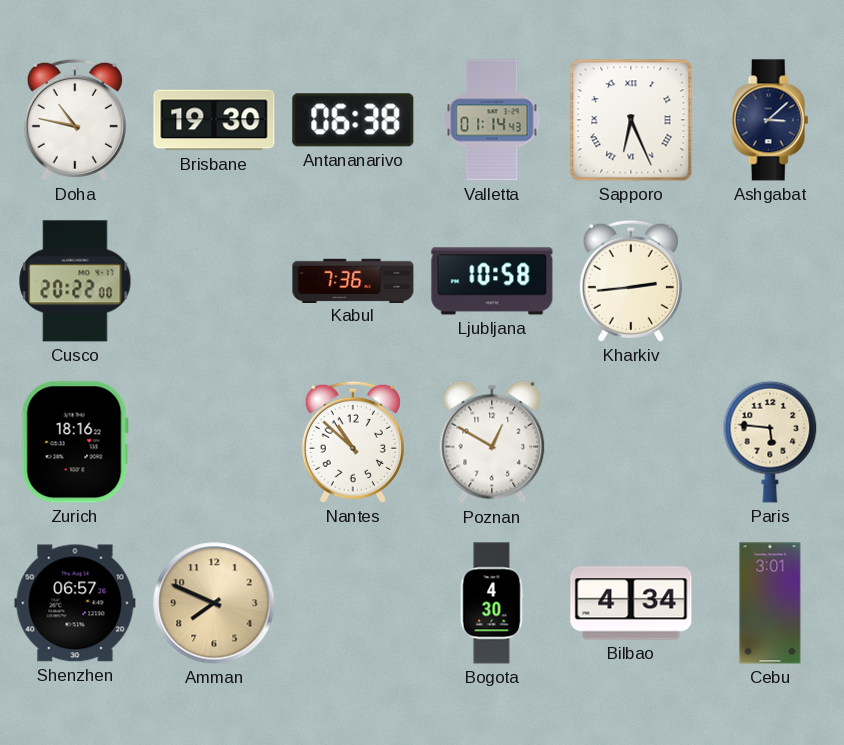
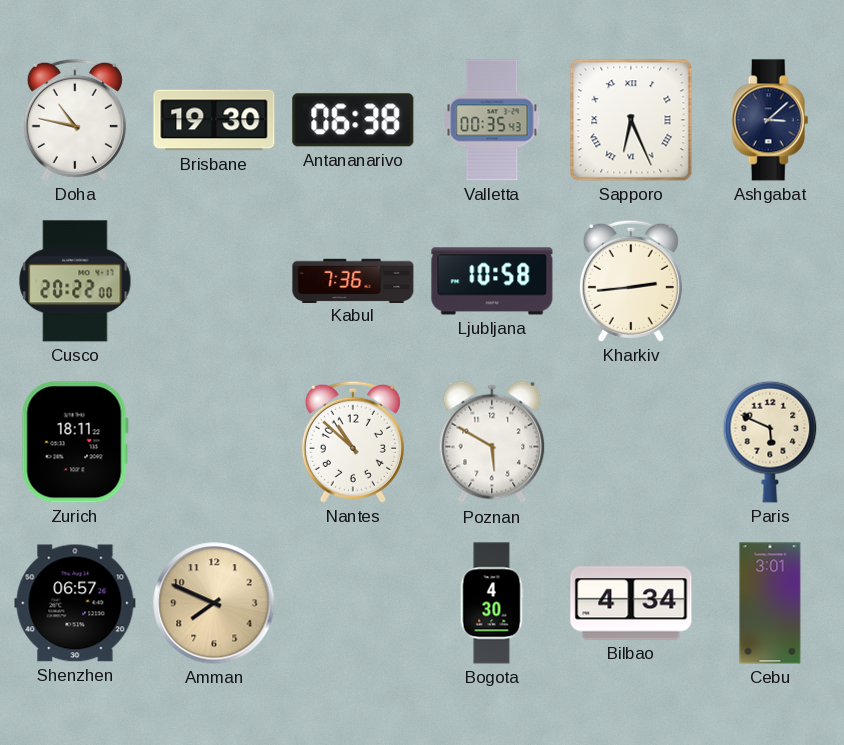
Valletta: 01:14 -> 00:35 (492, 120)
Zurich: 18:16 -> 18:11 (75, 442)
Poznan: 12:50 -> 5:50 (492, 442)
Paris: 5:46 -> 5:49 (770, 442)
